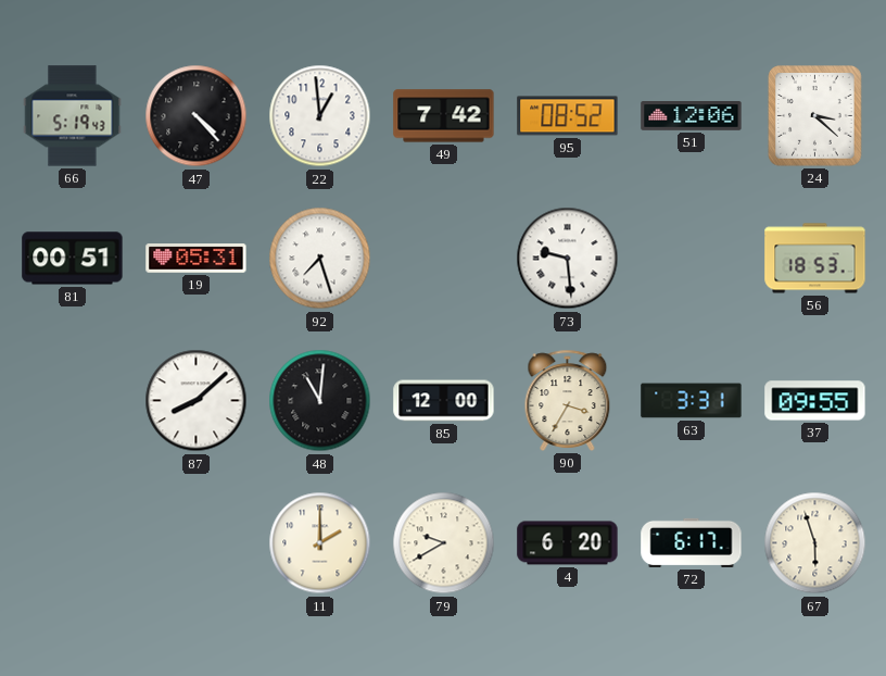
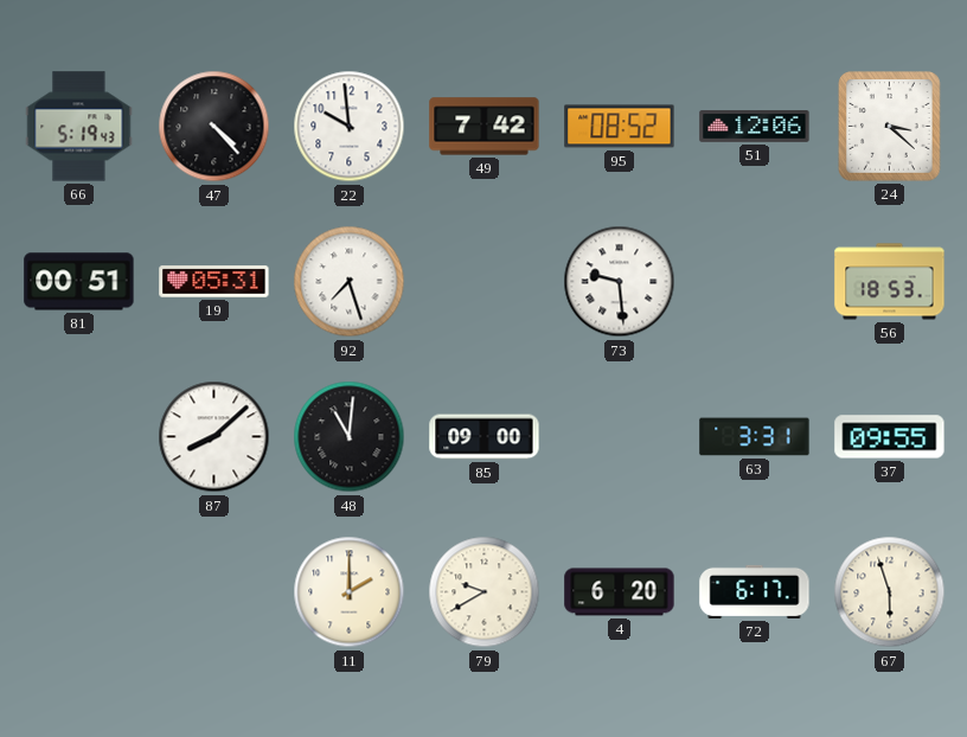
22: 12:59 -> 9:59 (350, 127)
85: 12:00 -> 09:00 (485, 437)
90: 3:35 -> none (568, 400)
